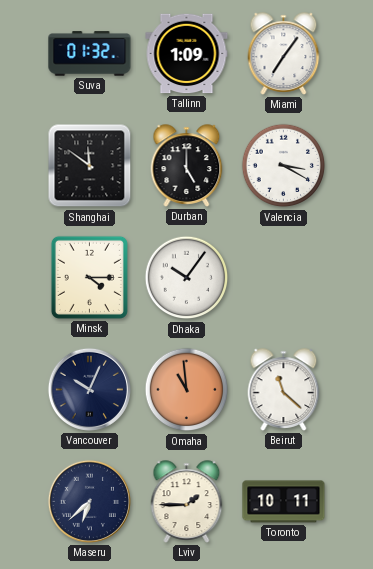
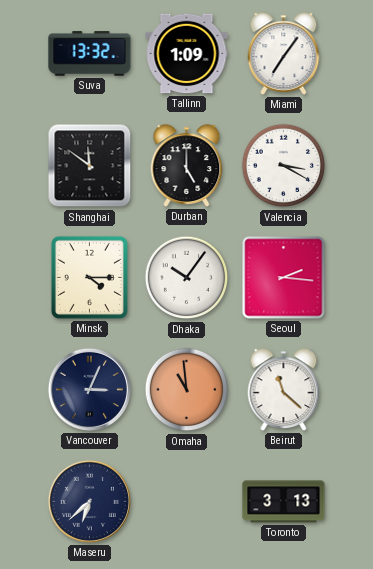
Suva: 01:32 -> 13:32 (90, 54)
Seoul: none -> 2:16 (284, 278)
Vancouver: 10:04 -> 3:04 (89, 389)
Lviv: 1:45 -> none (187, 502)
Toronto: 10:11 -> 3:13 (284, 502)
